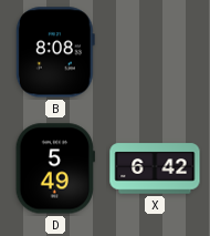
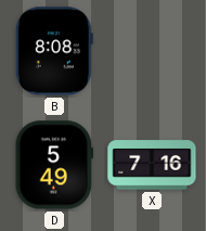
X: 6:42 -> 7:16 (152, 165)
